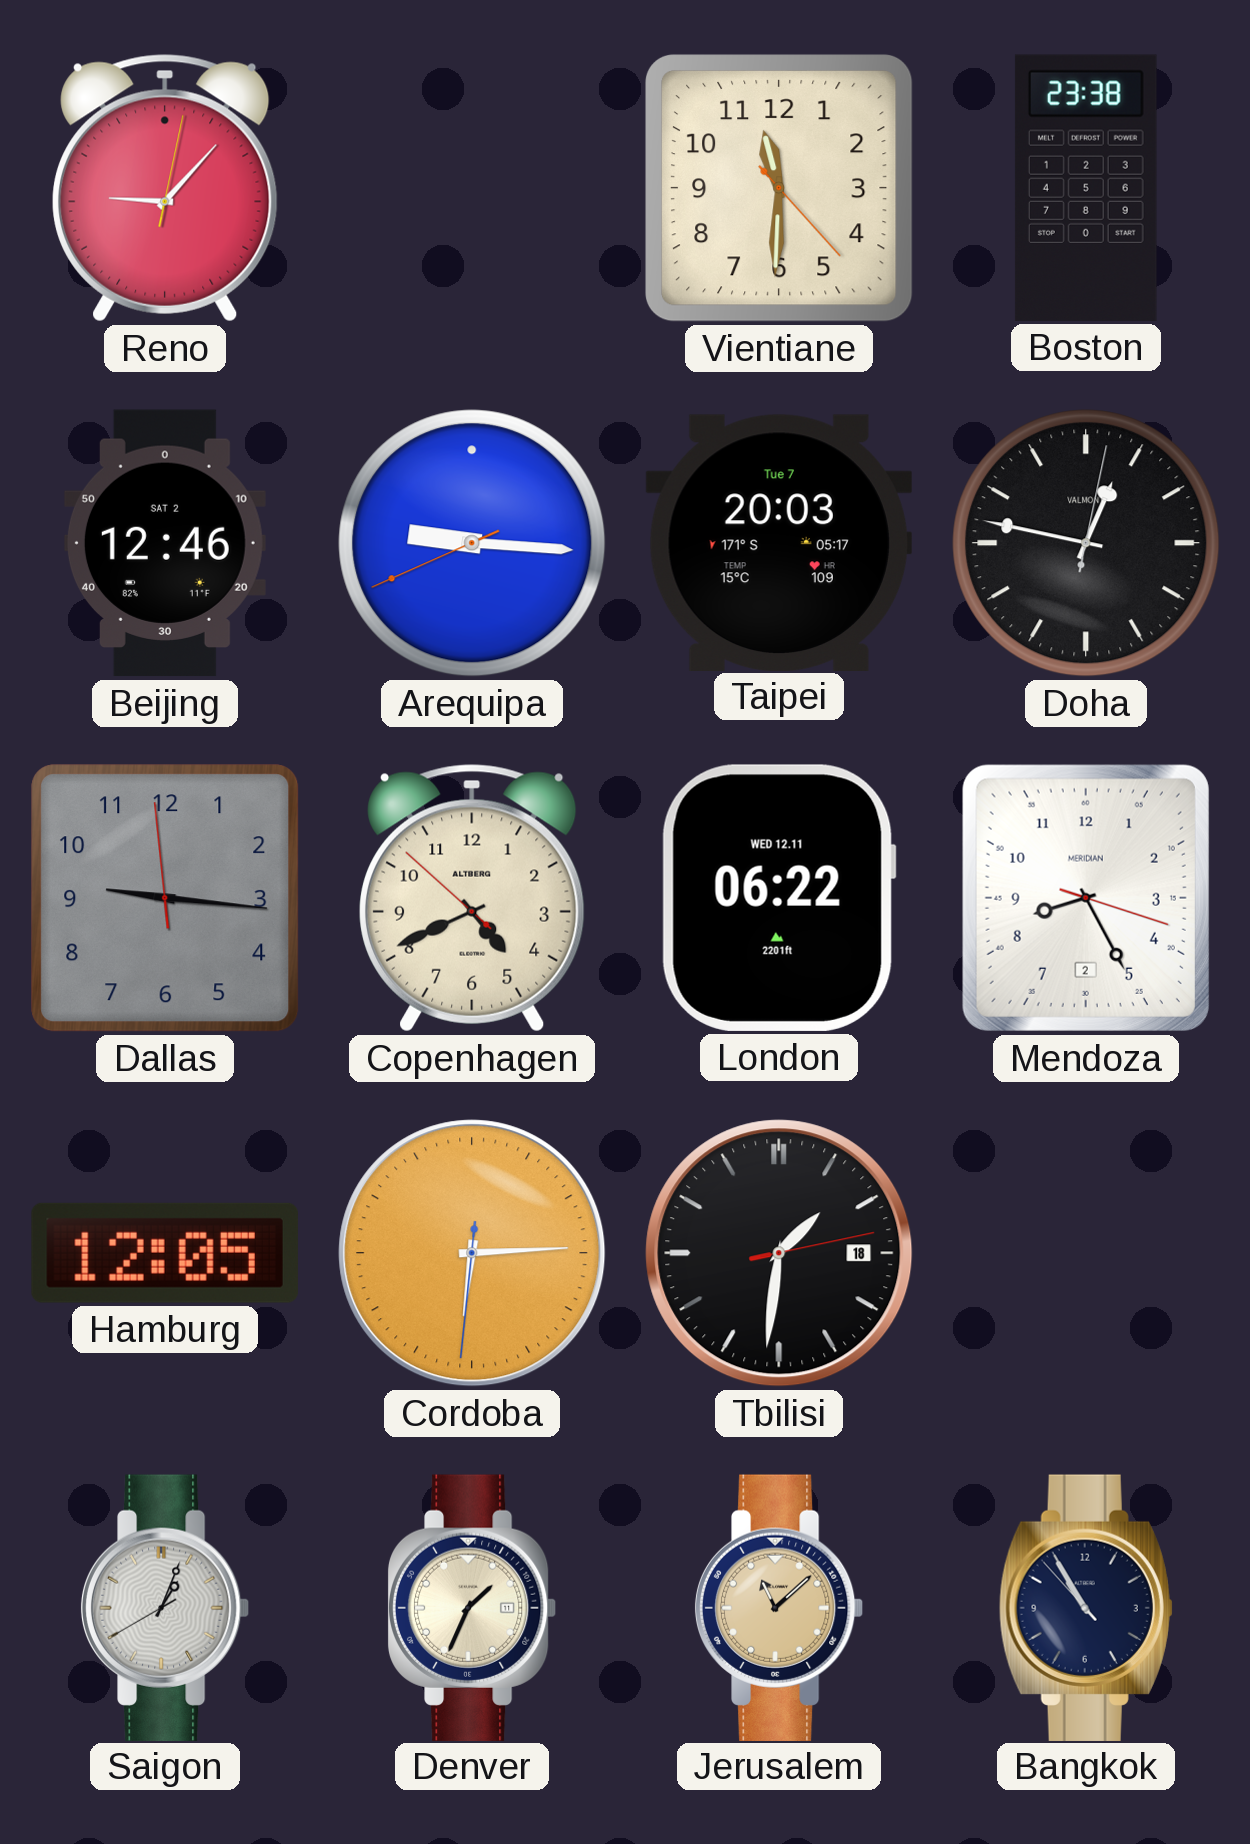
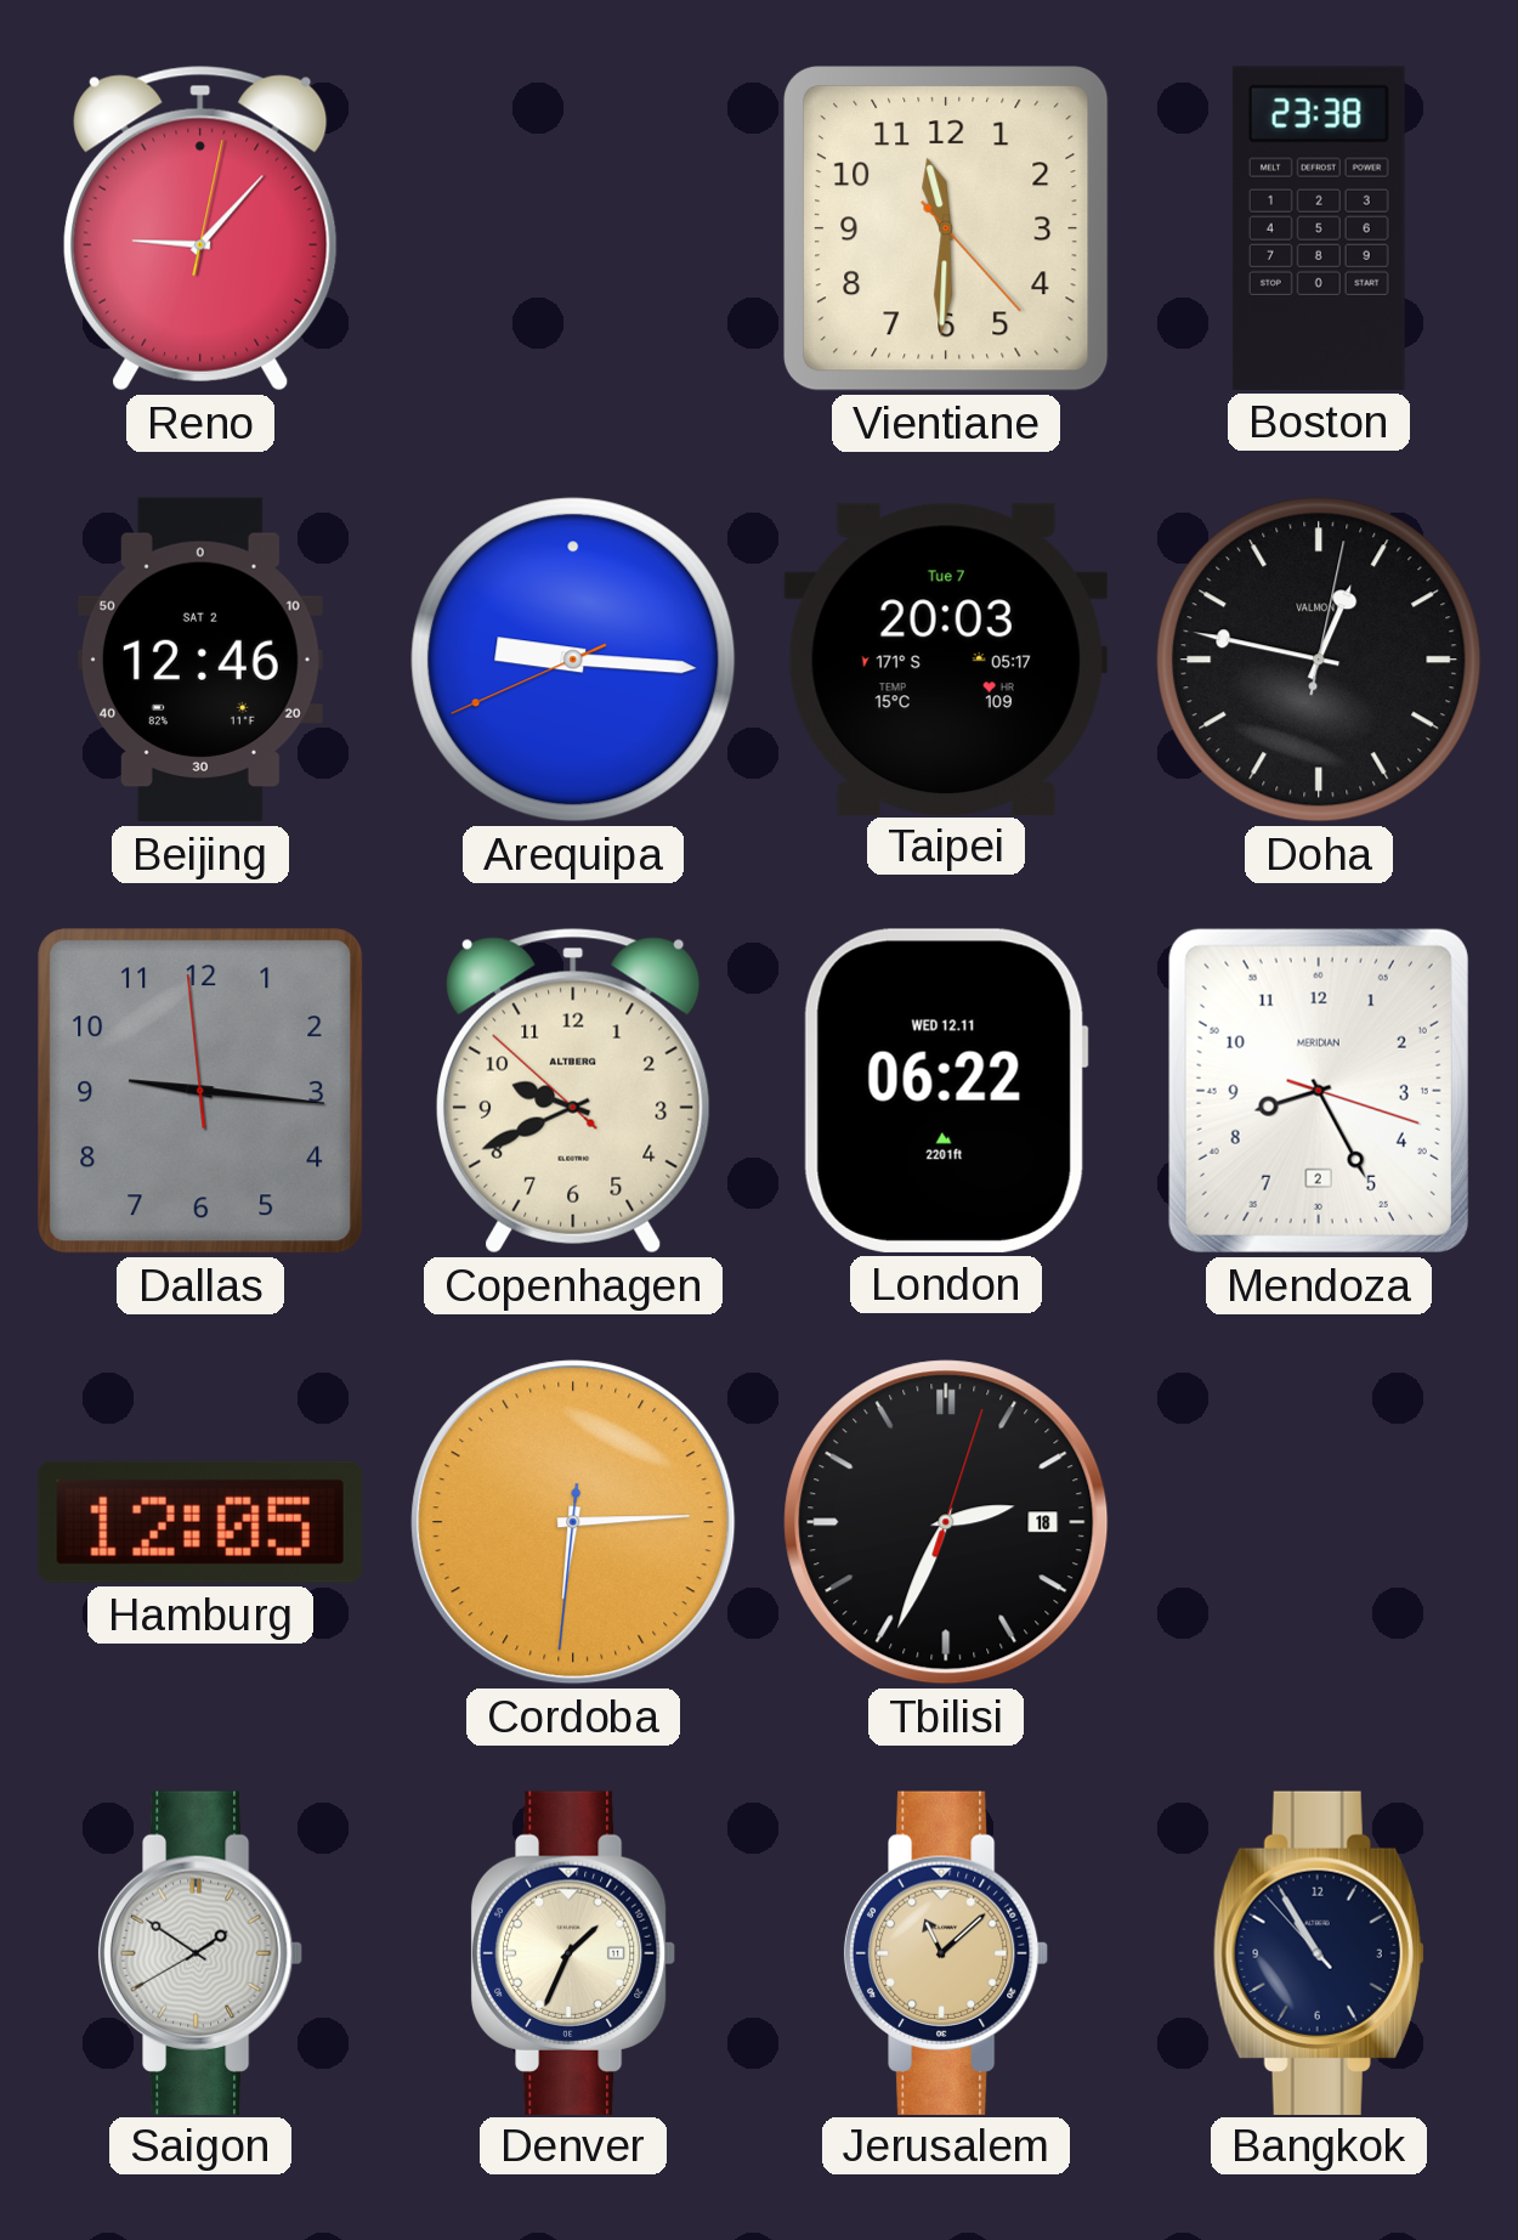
Copenhagen: 4:40 -> 9:40 (573, 1091)
Tbilisi: 1:31 -> 2:34 (946, 1522)
Saigon: 1:03 -> 1:50 (200, 1952)
